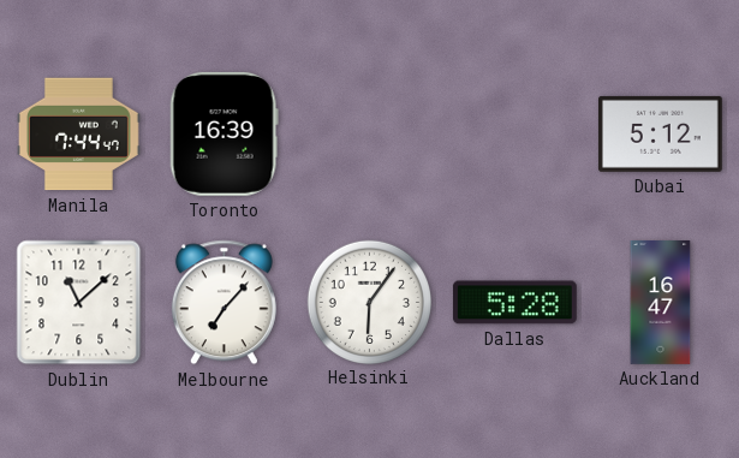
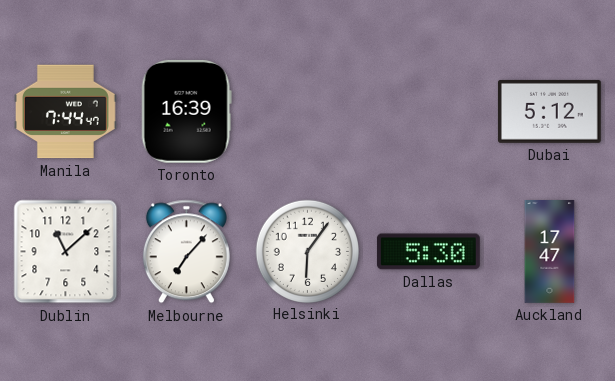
Dallas: 5:28 -> 5:30 (428, 252)
Auckland: 16:47 -> 17:47 (550, 252)
